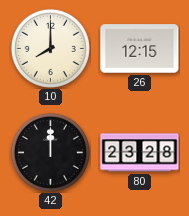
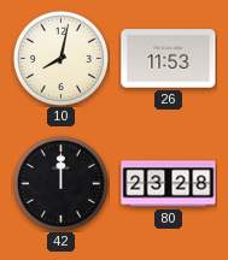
10: 8:00 -> 8:02 (60, 58)
26: 12:15 -> 11:53 (169, 59)
